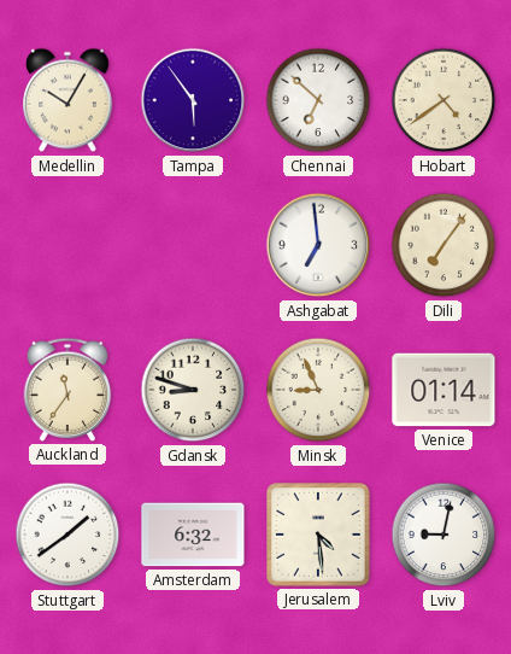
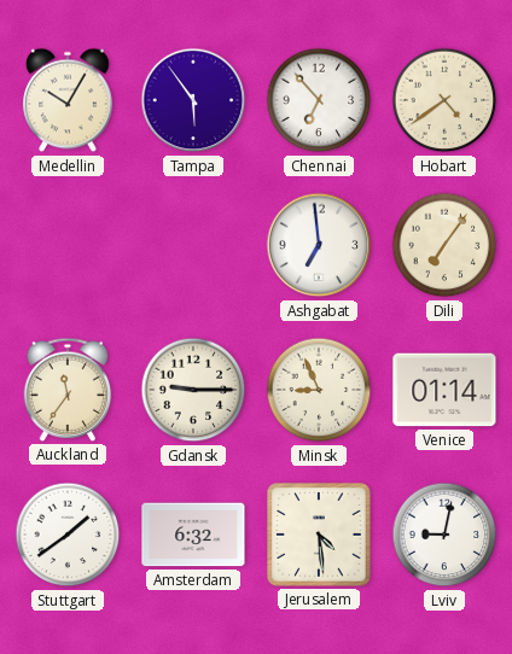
Chennai: 6:52 -> 6:53 (319, 100)
Gdansk: 8:48 -> 9:15 (193, 390)
